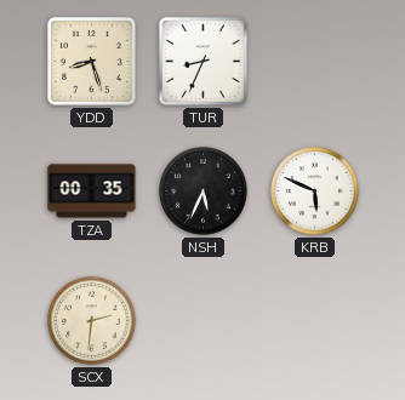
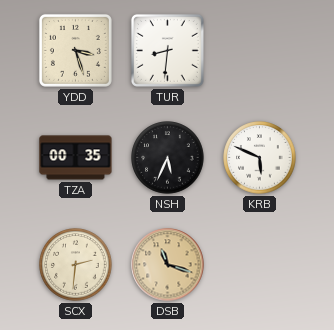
YDD: 8:27 -> 3:27 (75, 50)
TUR: 8:34 -> 8:31 (167, 50)
DSB: none -> 11:18 (168, 265)
